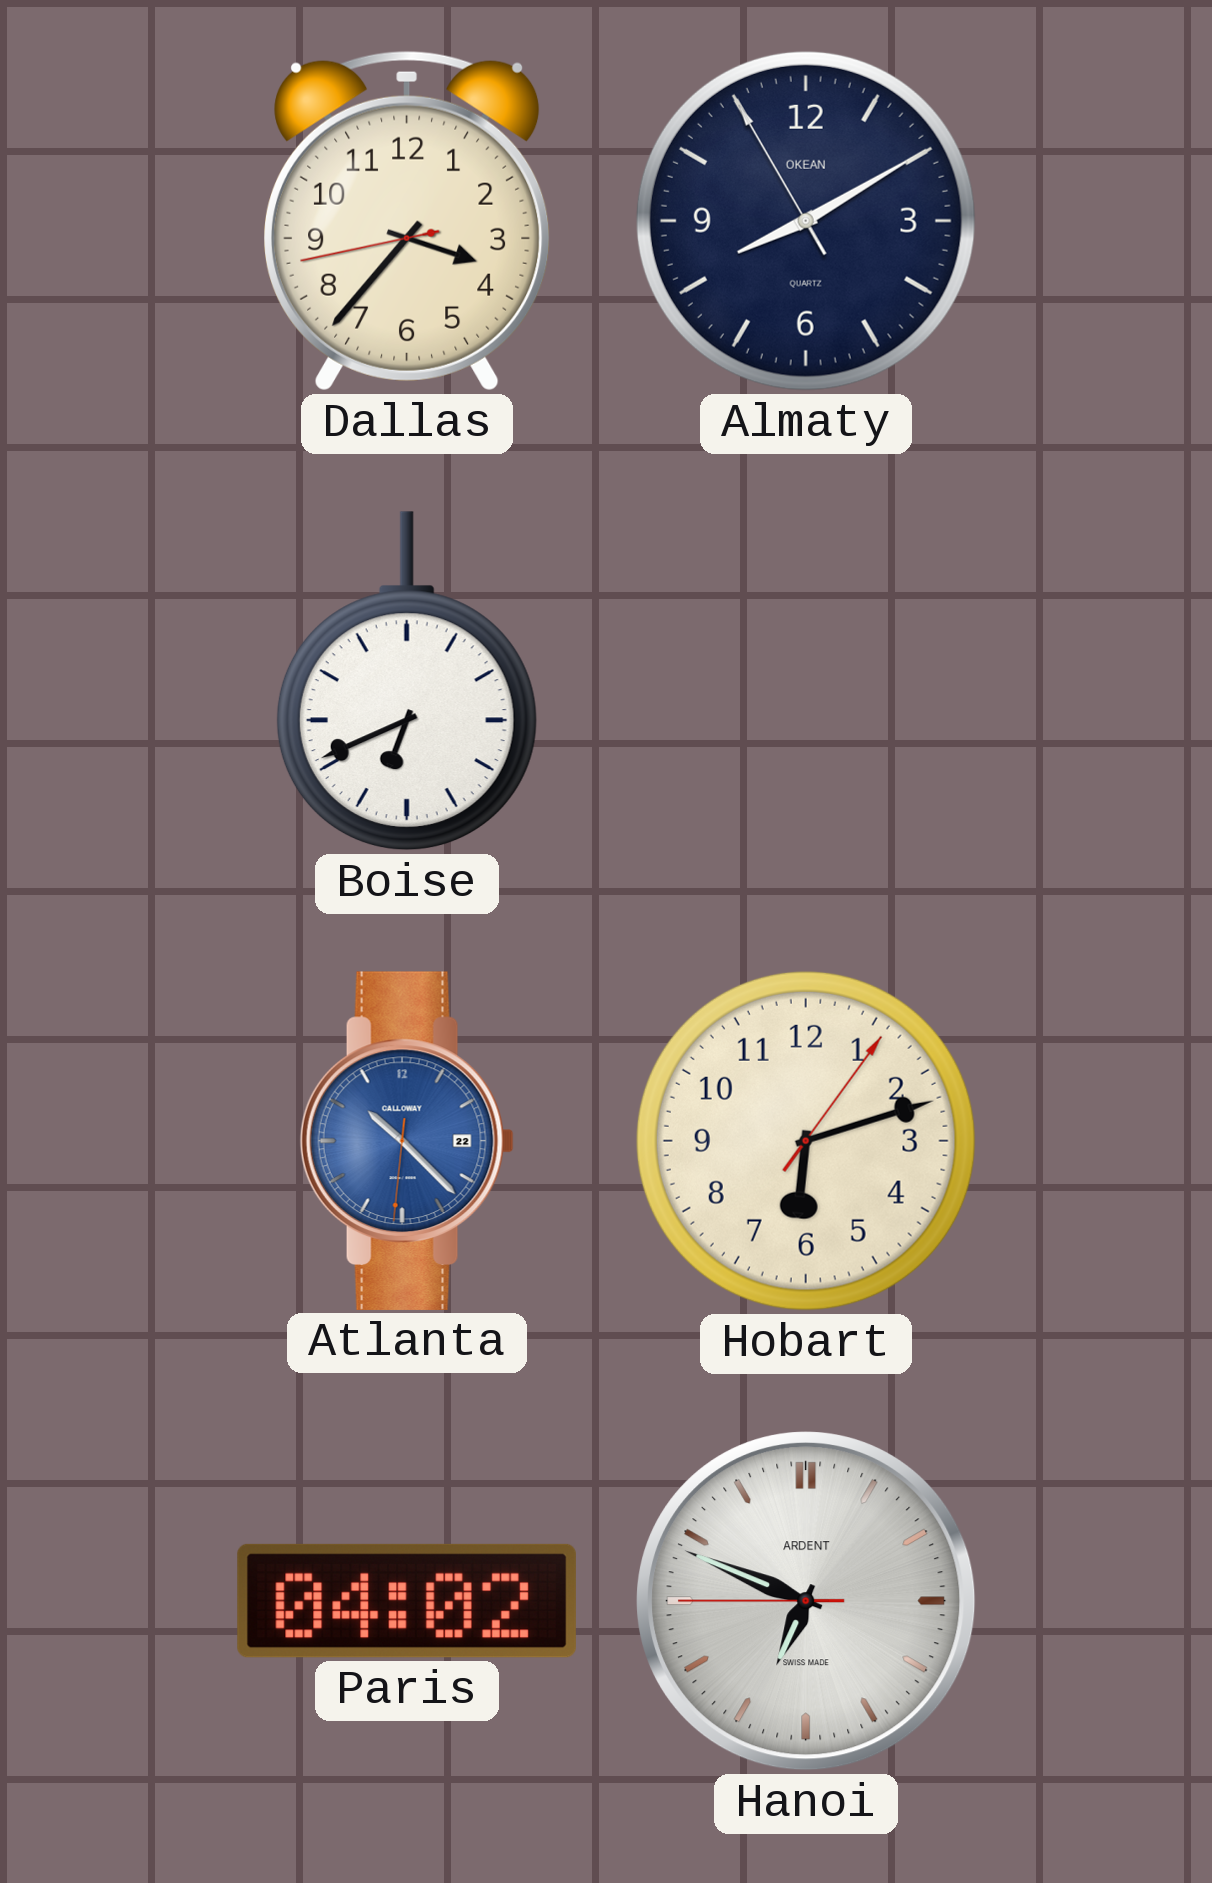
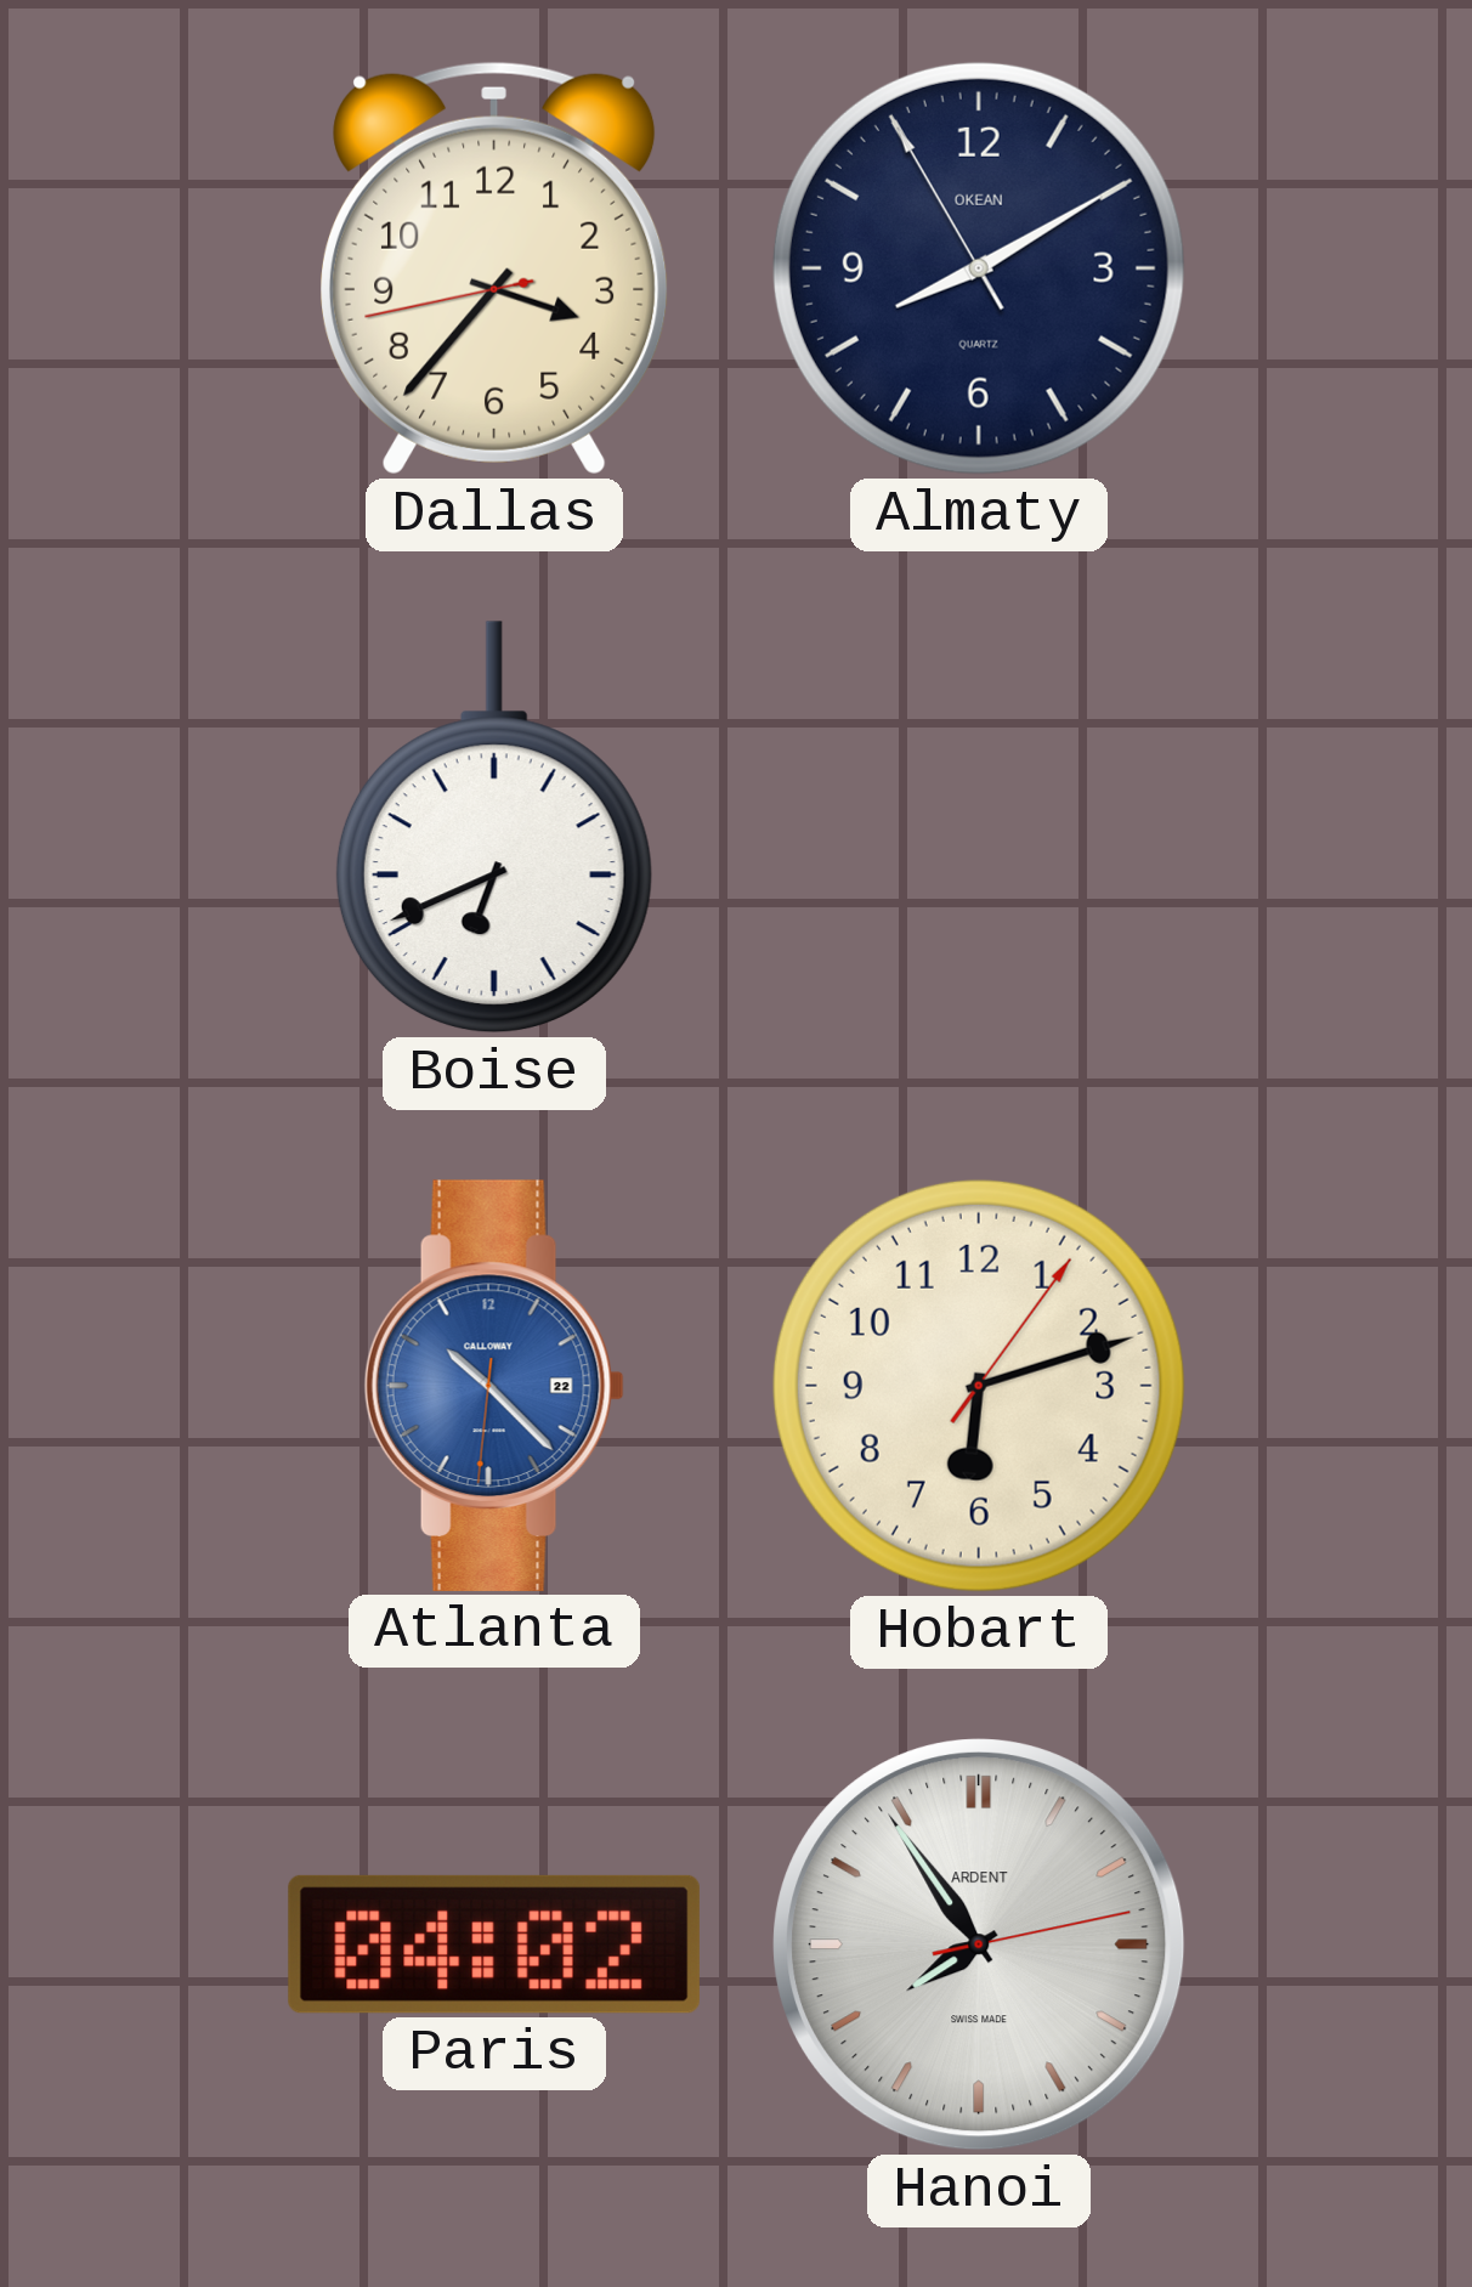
Hanoi: 6:48 -> 7:54 (979, 1944)
